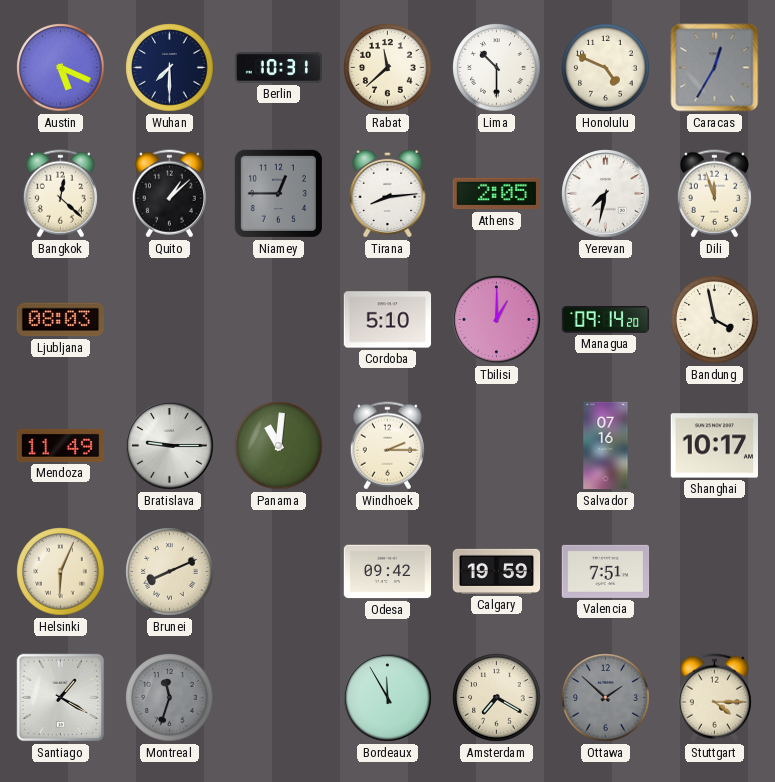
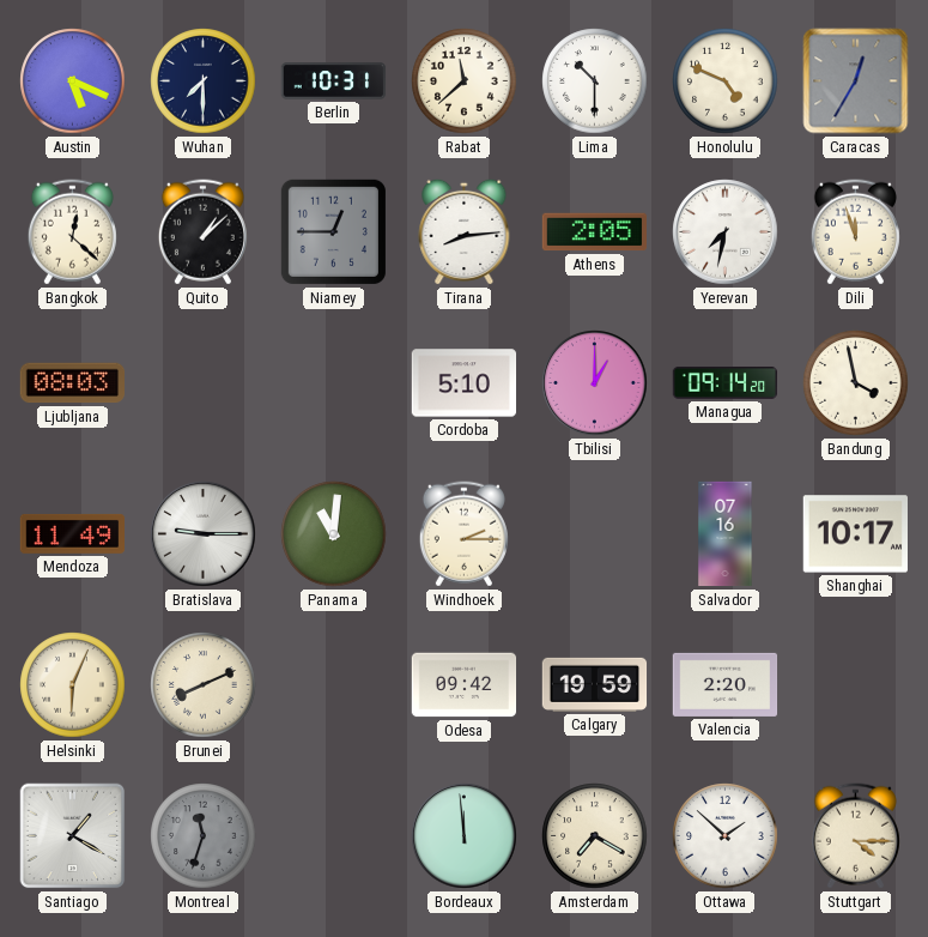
Valencia: 7:51 -> 2:20 (726, 684)
Bordeaux: 11:55 -> 11:59 (465, 836)
Ottawa dial: grey -> white (726, 836)
